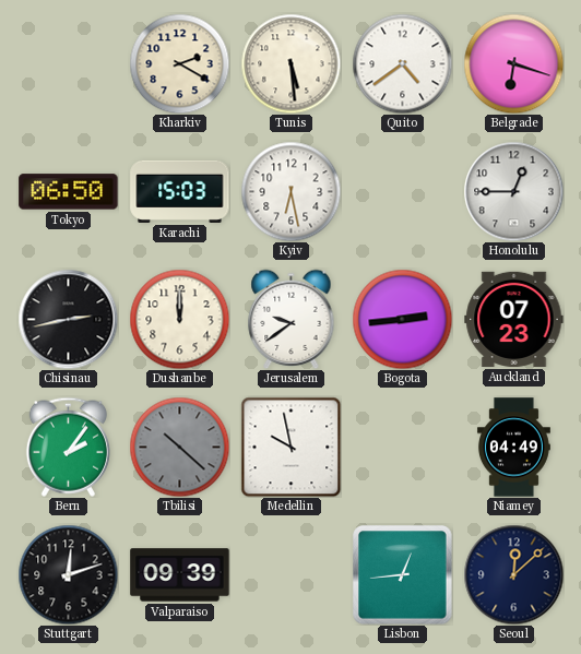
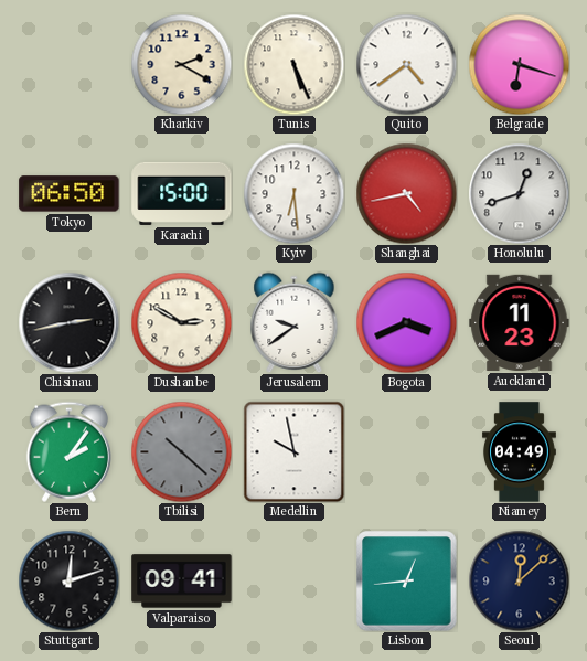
Tunis: 5:29 -> 5:26 (293, 64)
Karachi: 15:03 -> 15:00 (182, 193)
Kyiv: 6:28 -> 6:29 (293, 193)
Shanghai: none -> 4:43 (406, 193)
Honolulu: 12:45 -> 12:42 (519, 193)
Dushanbe: 12:00 -> 2:50 (181, 322)
Bogota: 2:44 -> 3:41 (406, 322)
Auckland: 07:23 -> 11:23 (520, 322)
Valparaiso: 09:39 -> 09:41 (182, 582)
